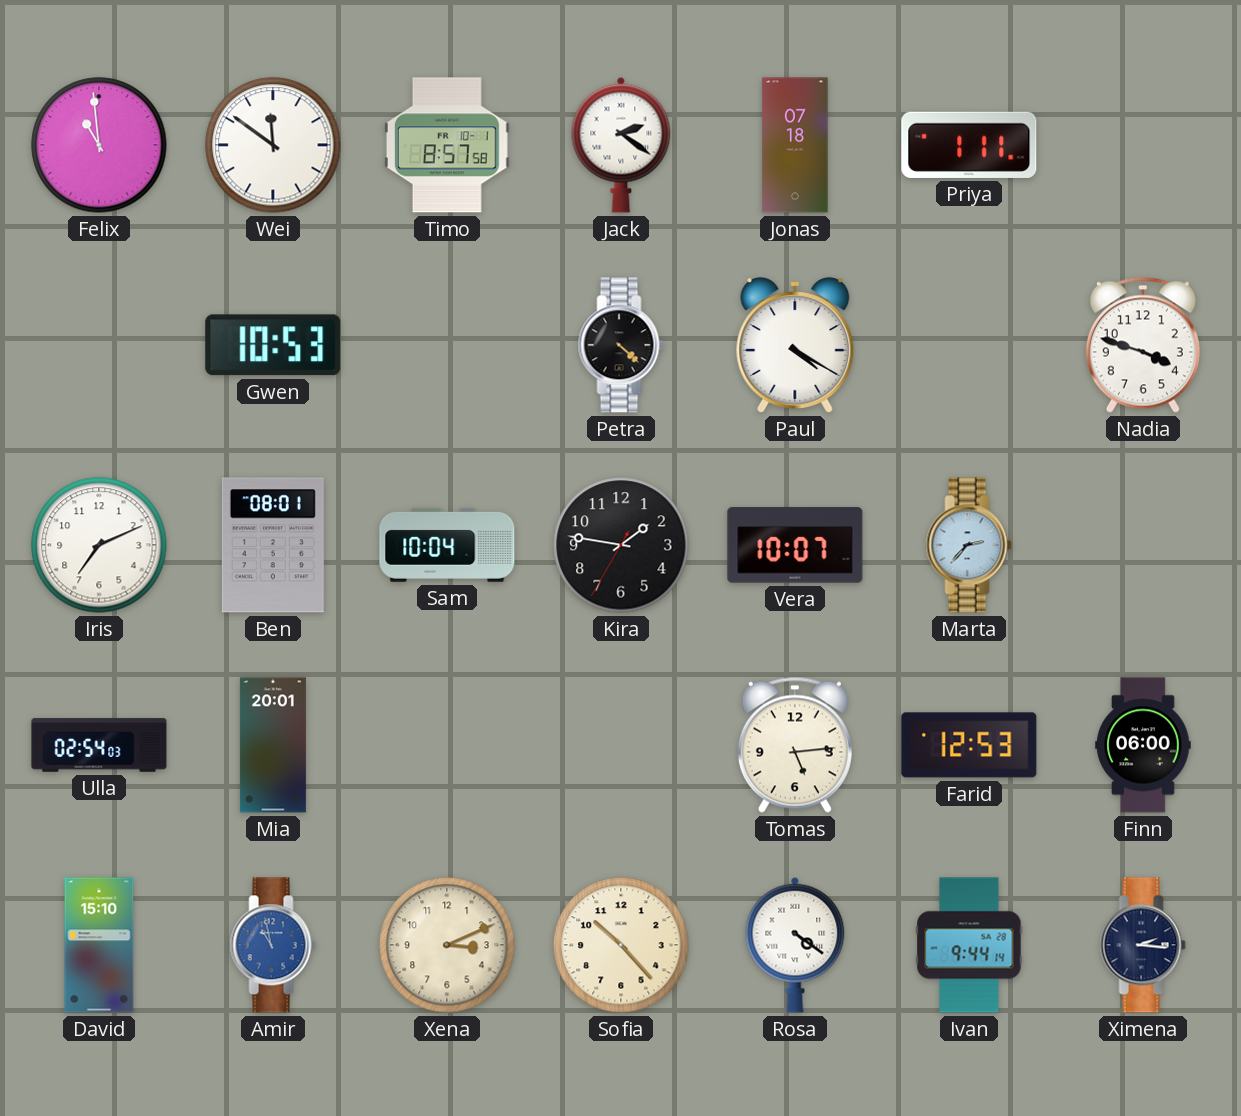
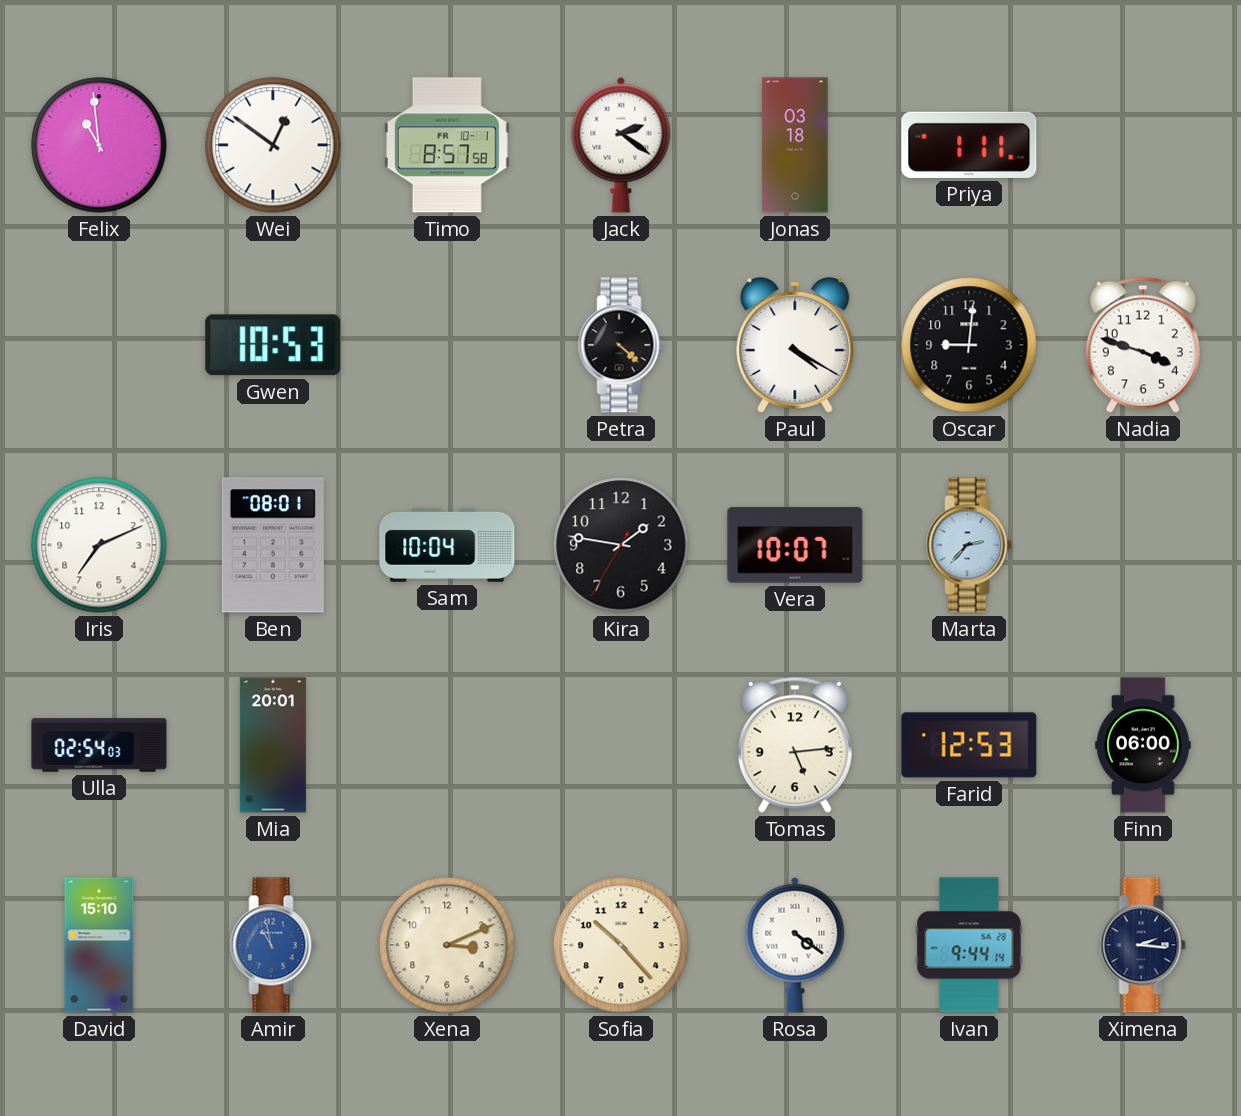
Wei: 11:51 -> 12:51 (273, 145)
Jonas: 07:18 -> 03:18 (795, 145)
Oscar: none -> 9:01 (969, 345)
